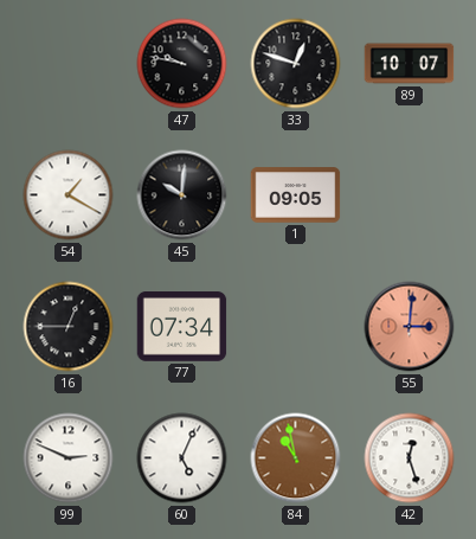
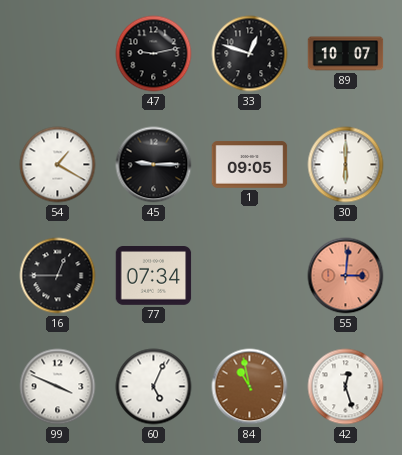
47: 9:47 -> 9:13 (154, 54)
45: 10:01 -> 9:15 (154, 165)
30: none -> 6:00 (346, 165)
99: 2:49 -> 3:49 (58, 387)
